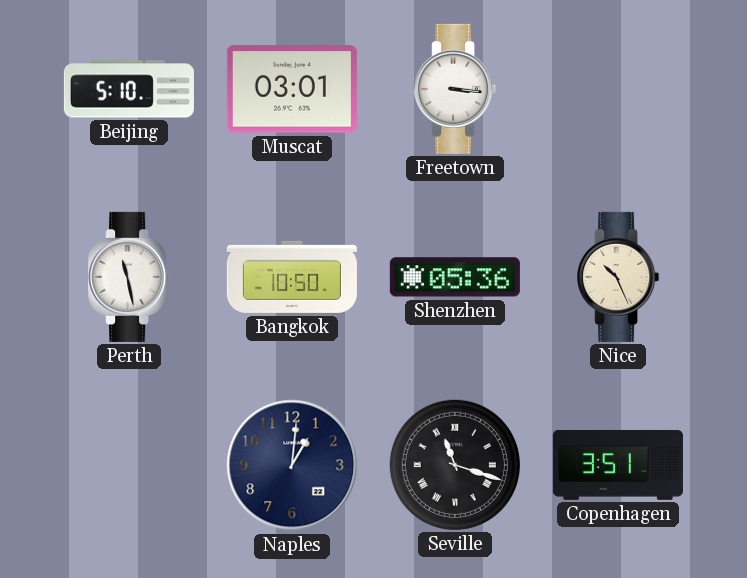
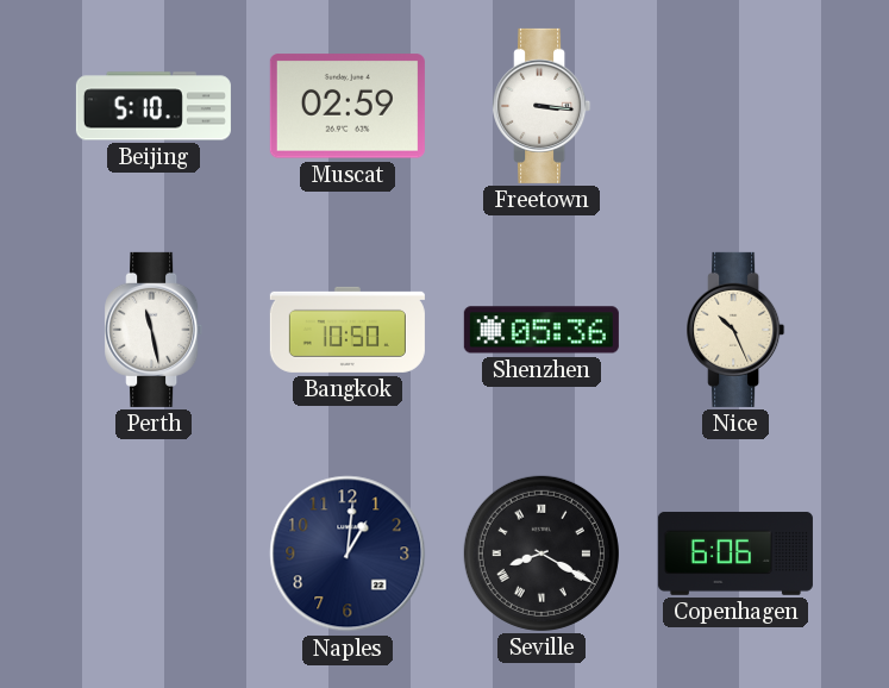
Muscat: 03:01 -> 02:59 (348, 106)
Seville: 11:18 -> 8:20 (541, 553)
Copenhagen: 3:51 -> 6:06 (735, 553)
